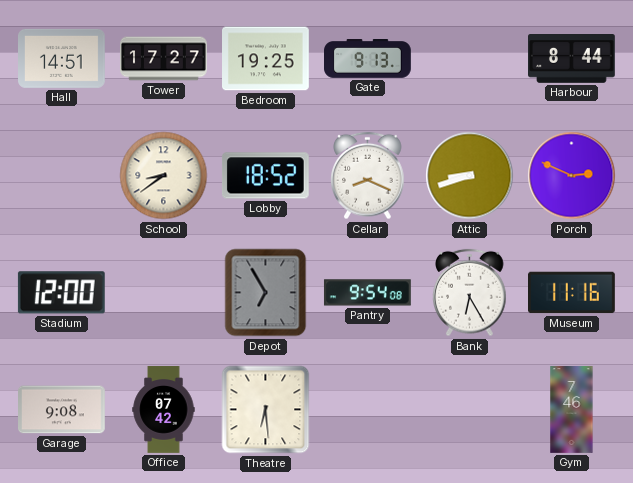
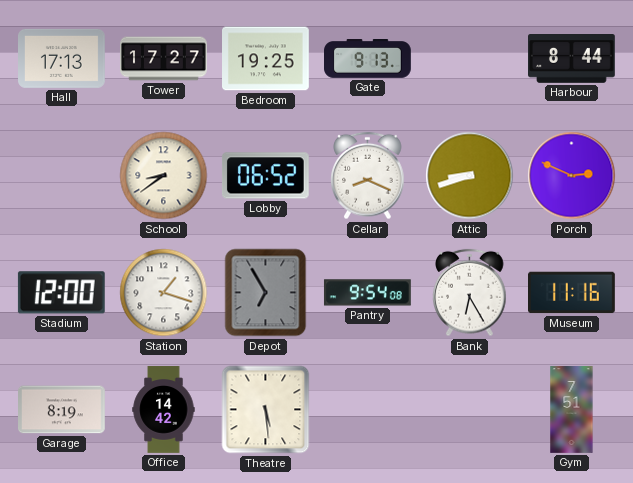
Hall: 14:51 -> 17:13 (62, 58)
Lobby: 18:52 -> 06:52 (265, 176)
Station: none -> 1:18 (164, 293)
Garage: 9:08 -> 8:19 (62, 410)
Office: 07:42 -> 14:42 (164, 410)
Theatre: 6:29 -> 5:29 (266, 410)
Gym: 7:46 -> 7:51 (572, 410)
